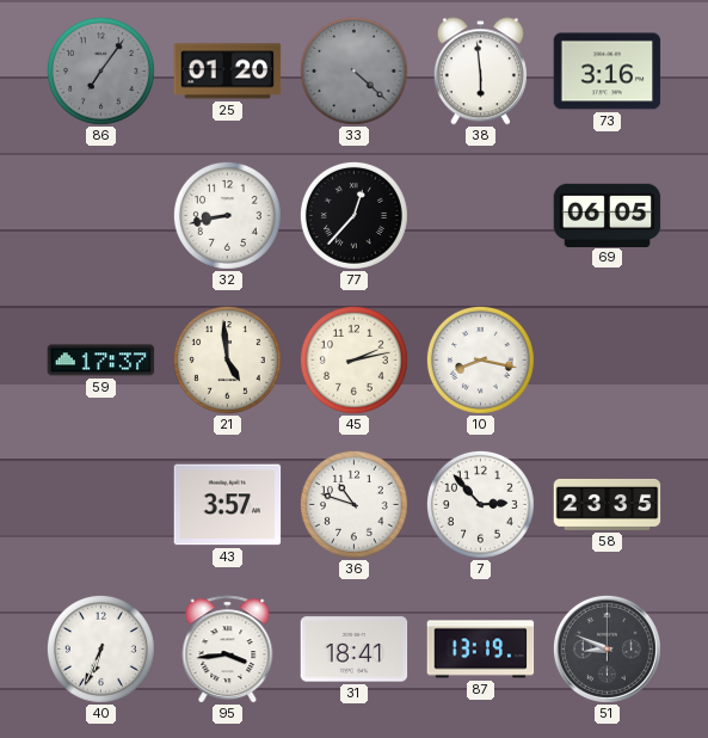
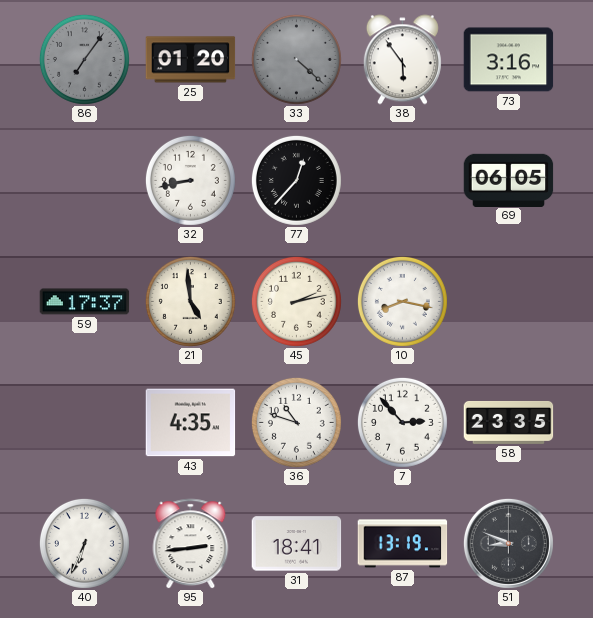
38: 5:59 -> 5:54 (402, 60)
43: 3:57 -> 4:35 (191, 423)
95: 3:44 -> 2:44 (191, 544)
